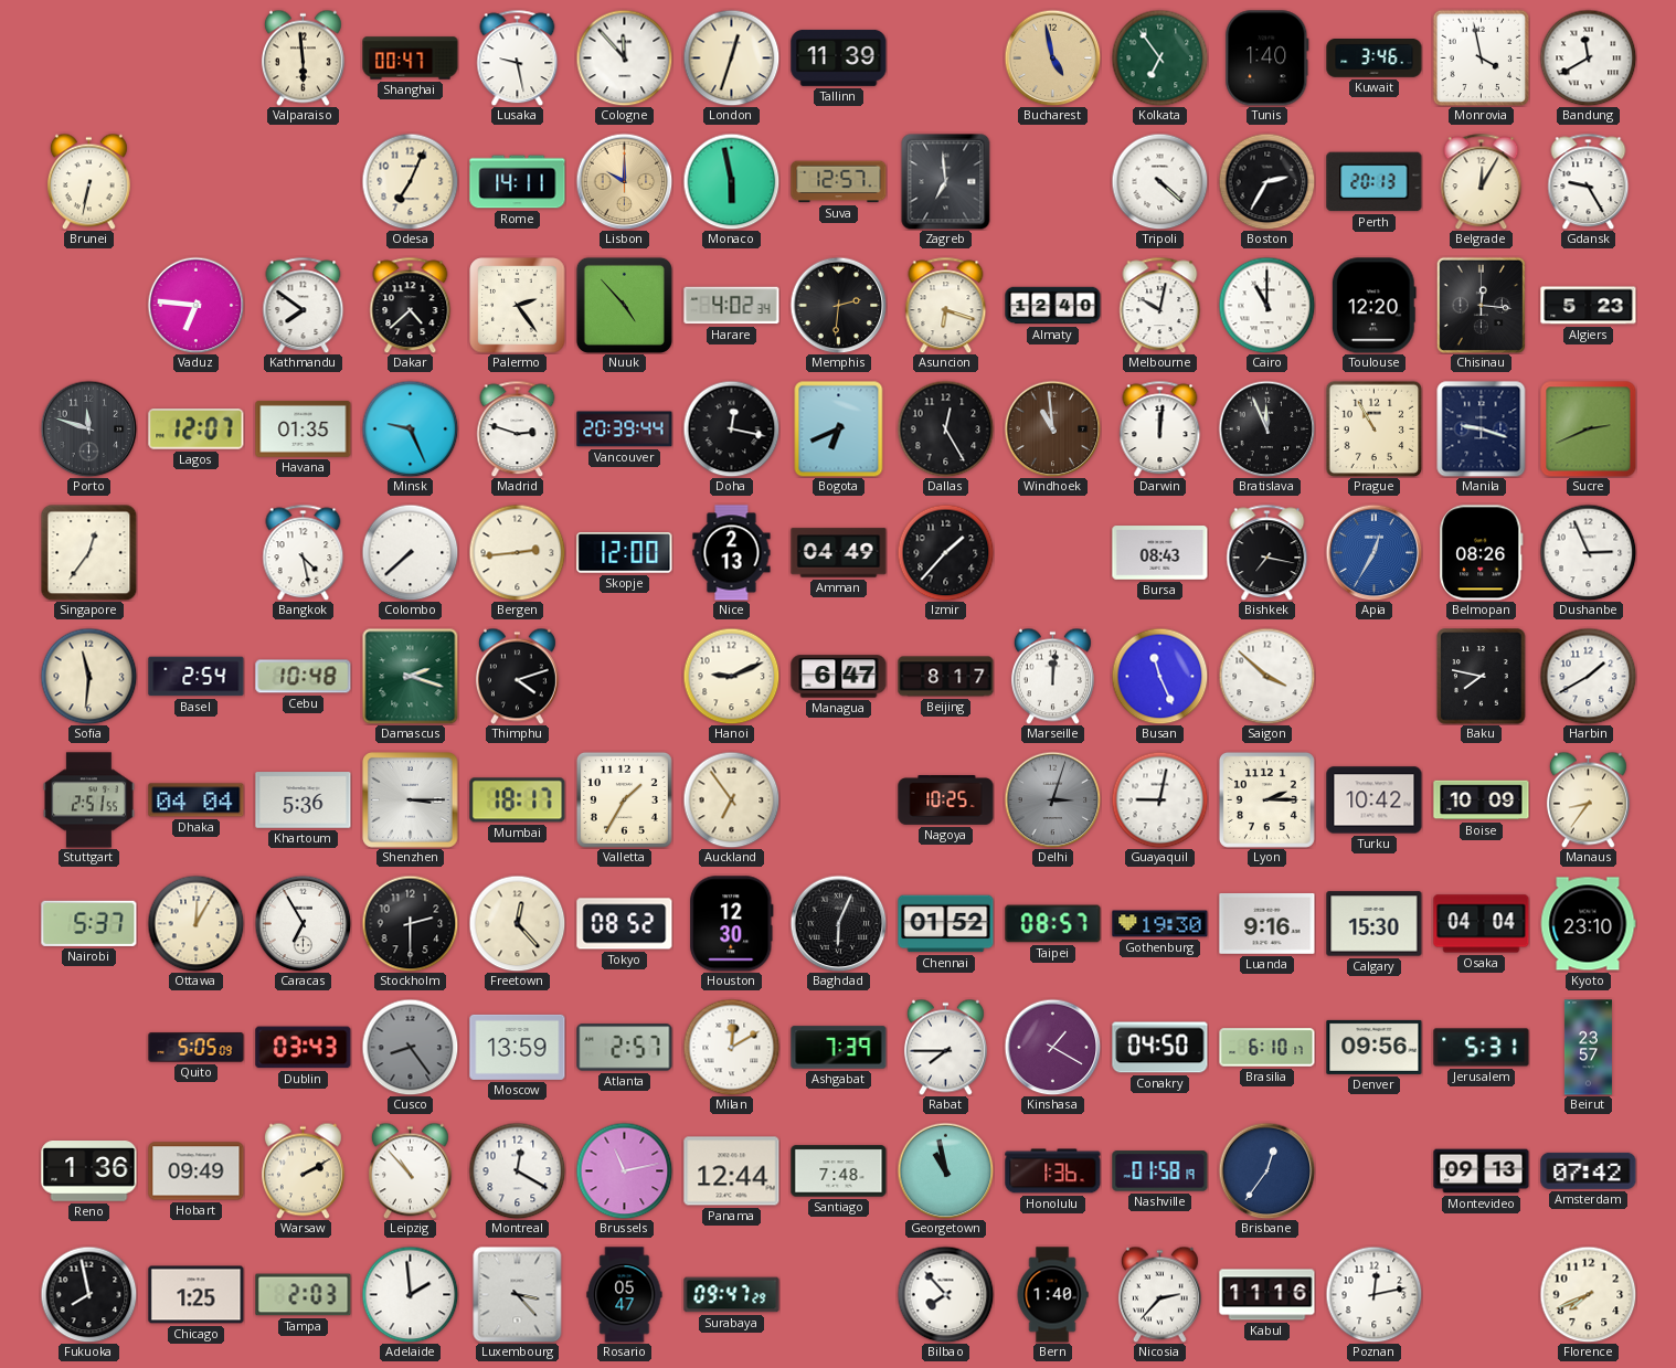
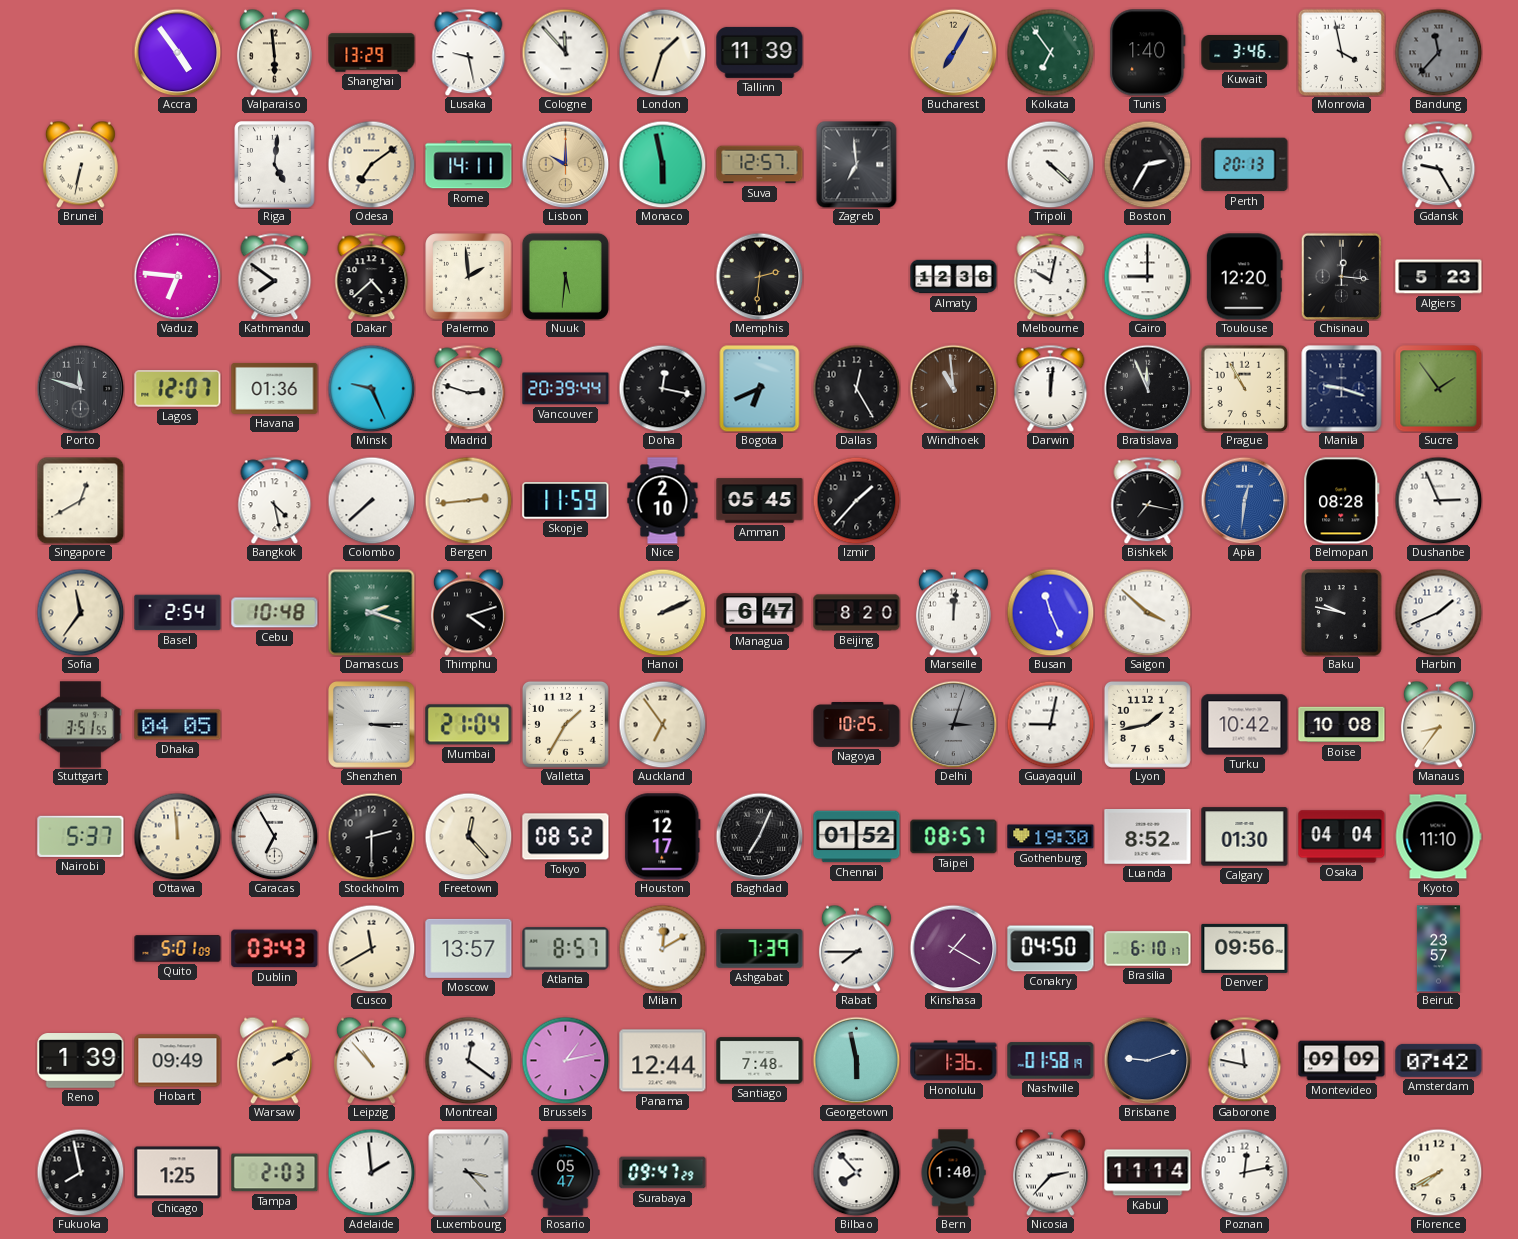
Accra: none -> 4:54 (177, 52)
Shanghai: 00:47 -> 13:29 (372, 53)
London: 12:33 -> 1:33 (662, 52)
Bucharest: 4:58 -> 7:05 (953, 52)
Bandung: 11:40 -> 11:37 (1438, 52)
Bandung dial: white -> grey (1438, 52)
Riga: none -> 5:01 (275, 165)
Odesa: 7:04 -> 7:09 (371, 164)
Belgrade: 12:05 -> none (1482, 181)
Palermo: 2:24 -> 1:59 (469, 277)
Nuuk: 4:53 -> 5:31 (565, 276)
Harare: 4:02 -> none (732, 306)
Asuncion: 6:18 -> none (946, 305)
Almaty: 12:40 -> 12:36 (954, 277)
Cairo: 11:00 -> 9:00 (1147, 276)
Havana: 01:35 -> 01:36 (275, 388)
Sucre: 2:41 -> 1:54 (1439, 389)
Singapore: 12:36 -> 12:40 (80, 500)
Skopje: 12:00 -> 11:59 (566, 501)
Nice: 2:13 -> 2:10 (663, 501)
Amman: 04:49 -> 05:45 (760, 501)
Bursa: 08:43 -> none (1160, 553)
Apia: 12:35 -> 12:31 (1244, 500)
Belmopan: 08:26 -> 08:28 (1342, 501)
Sofia: 11:31 -> 11:36 (80, 612)
Hanoi: 9:11 -> 2:11 (662, 612)
Beijing: 8:17 -> 8:20 (857, 613)
Baku: 7:47 -> 9:47 (1342, 613)
Harbin: 1:40 -> 1:41 (1438, 612)
Stuttgart: 2:51 -> 3:51 (81, 725)
Dhaka: 04:04 -> 04:05 (178, 725)
Khartoum: 5:36 -> none (304, 800)
Mumbai: 18:17 -> 21:04 (469, 725)
Lyon: 2:15 -> 1:43 (1147, 724)
Boise: 10:09 -> 10:08 (1342, 725)
Ottawa: 12:05 -> 11:59 (177, 836)
Houston: 12:30 -> 12:17 (663, 837)
Baghdad: 6:04 -> 7:04 (759, 836)
Luanda: 9:16 -> 8:52 (1148, 837)
Calgary: 15:30 -> 01:30 (1245, 837)
Kyoto: 23:10 -> 11:10 (1438, 837)
Quito: 5:05 -> 5:01 (178, 949)
Cusco: 8:24 -> 11:40 (371, 948)
Cusco dial: grey -> cream (371, 948)
Moscow: 13:59 -> 13:57 (469, 948)
Atlanta: 2:57 -> 8:57 (566, 949)
Jerusalem: 5:31 -> none (1482, 1048)
Reno: 1:36 -> 1:39 (81, 1061)
Montreal: 12:20 -> 12:21 (468, 1060)
Brussels: 11:13 -> 1:13 (565, 1060)
Georgetown: 10:58 -> 5:58 (856, 1060)
Brisbane: 12:36 -> 9:12 (1147, 1060)
Gaborone: none -> 11:47 (1245, 1060)
Montevideo: 09:13 -> 09:09 (1342, 1061)
Kabul: 11:16 -> 11:14 (1148, 1173)
Florence: 7:41 -> 7:40 (1438, 1172)
